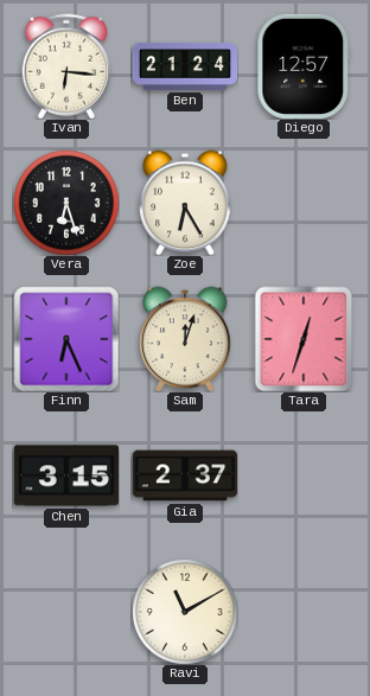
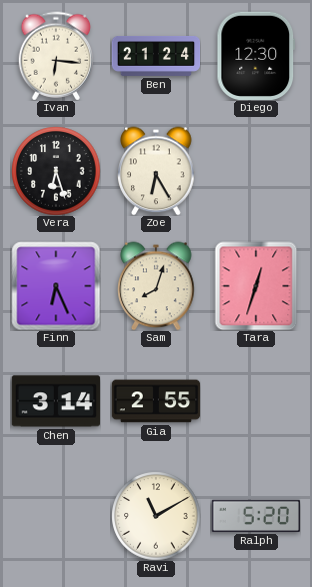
Diego: 12:57 -> 12:30 (256, 55)
Sam: 12:03 -> 8:03 (156, 286)
Chen: 3:15 -> 3:14 (55, 401)
Gia: 2:37 -> 2:55 (156, 401)
Ralph: none -> 5:20 (255, 516)
